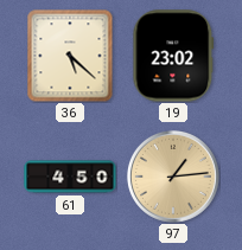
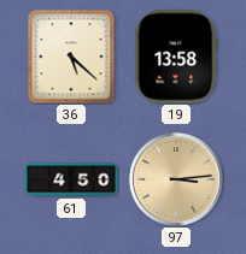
19: 23:02 -> 13:58 (176, 57)
97: 1:14 -> 3:14 (176, 179)
